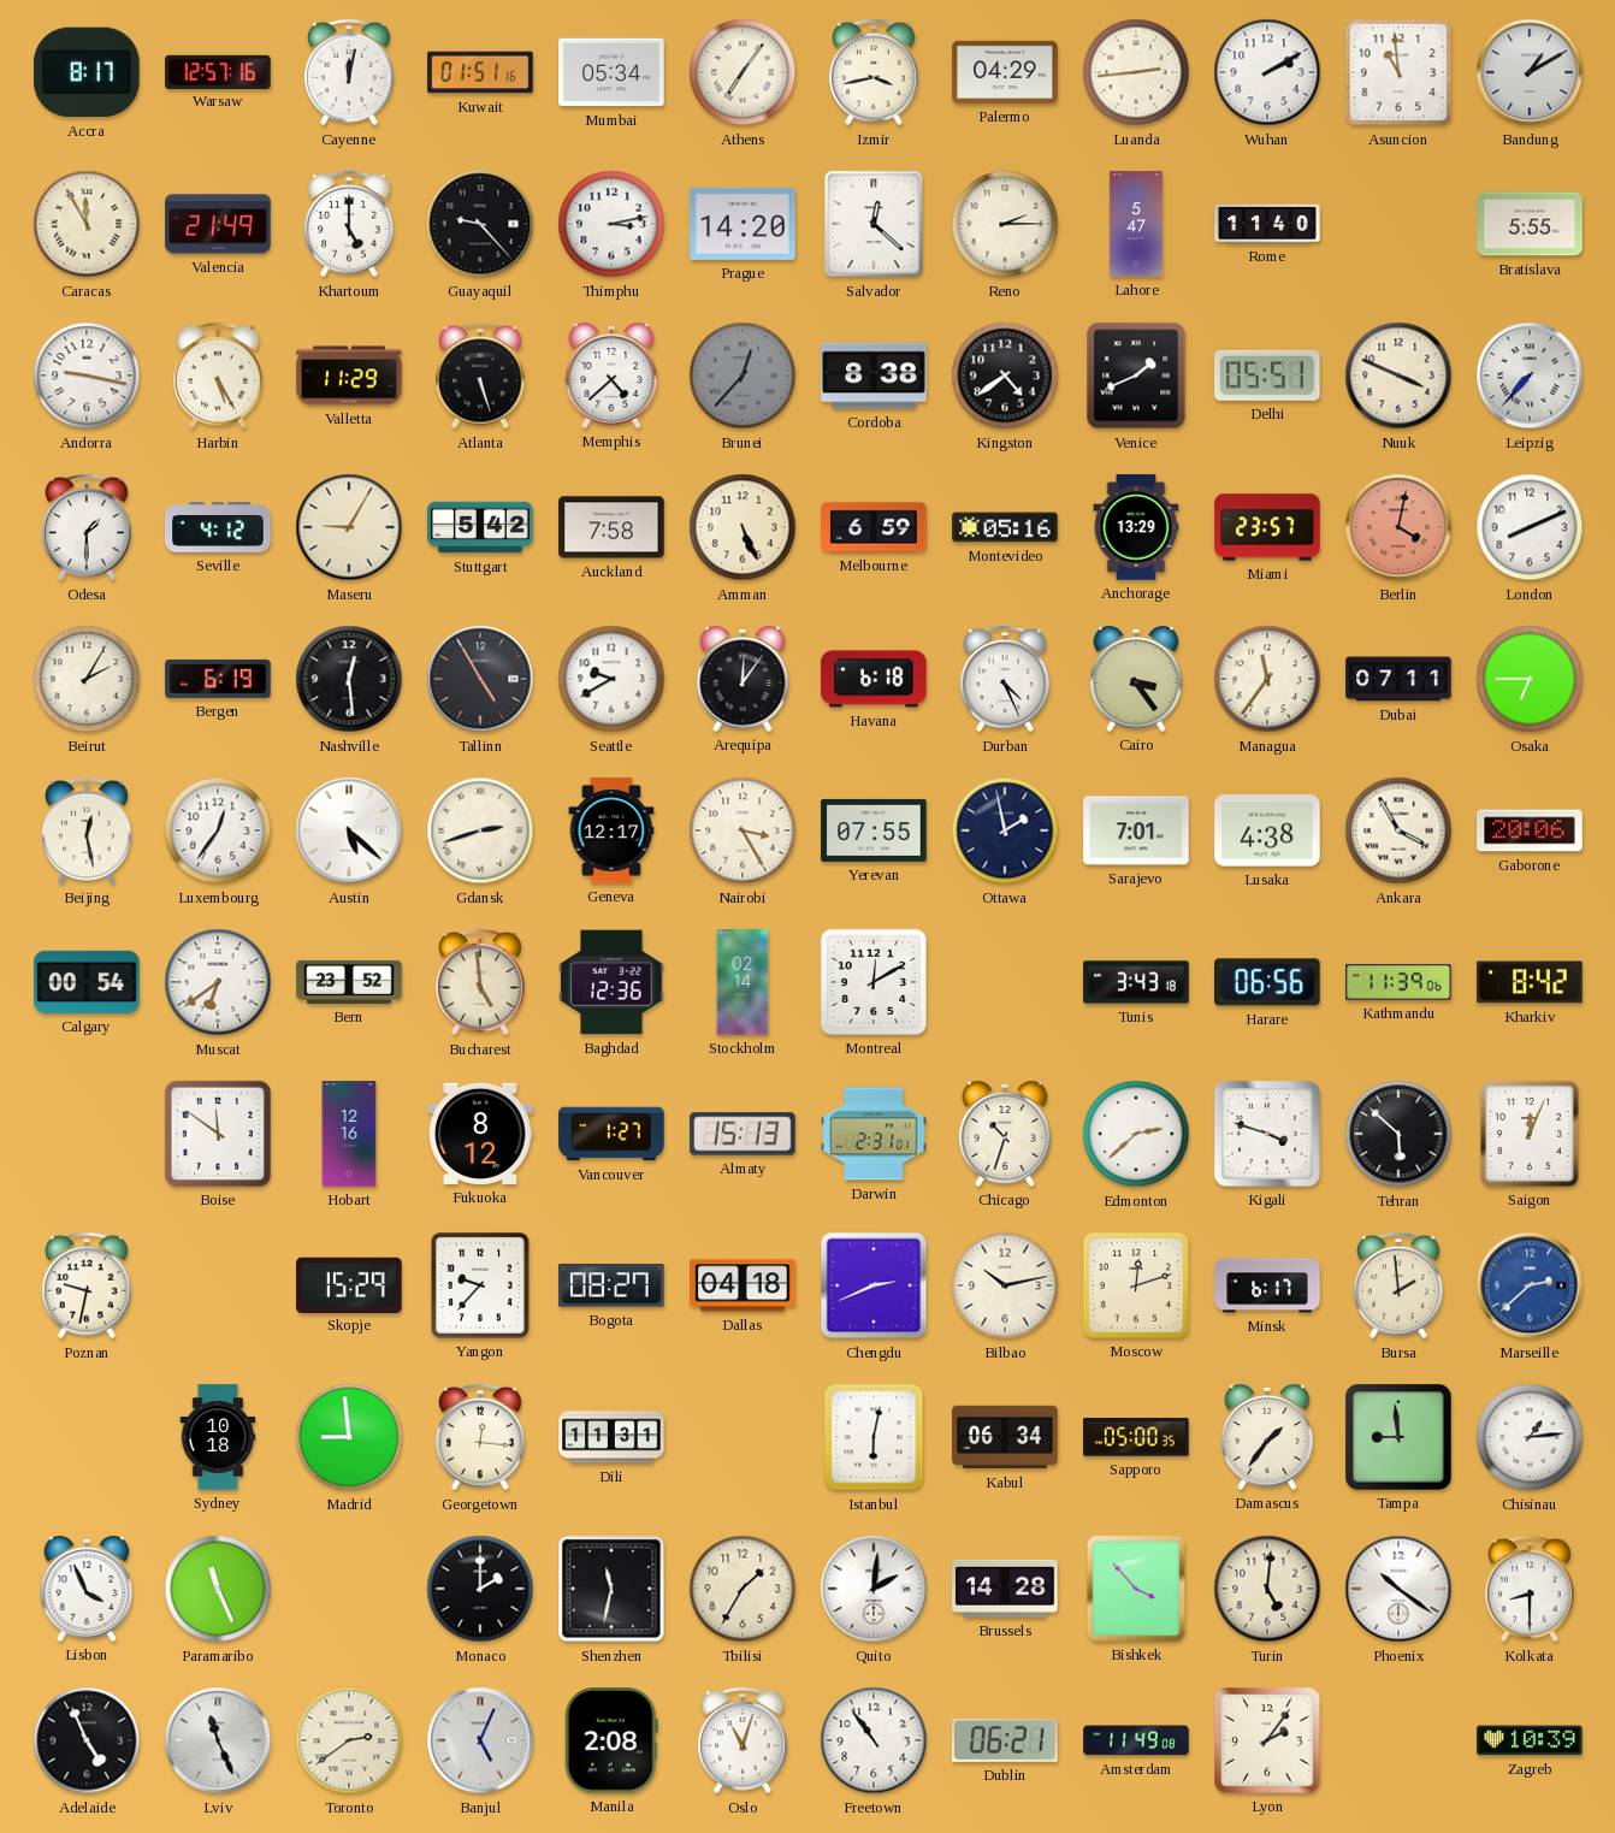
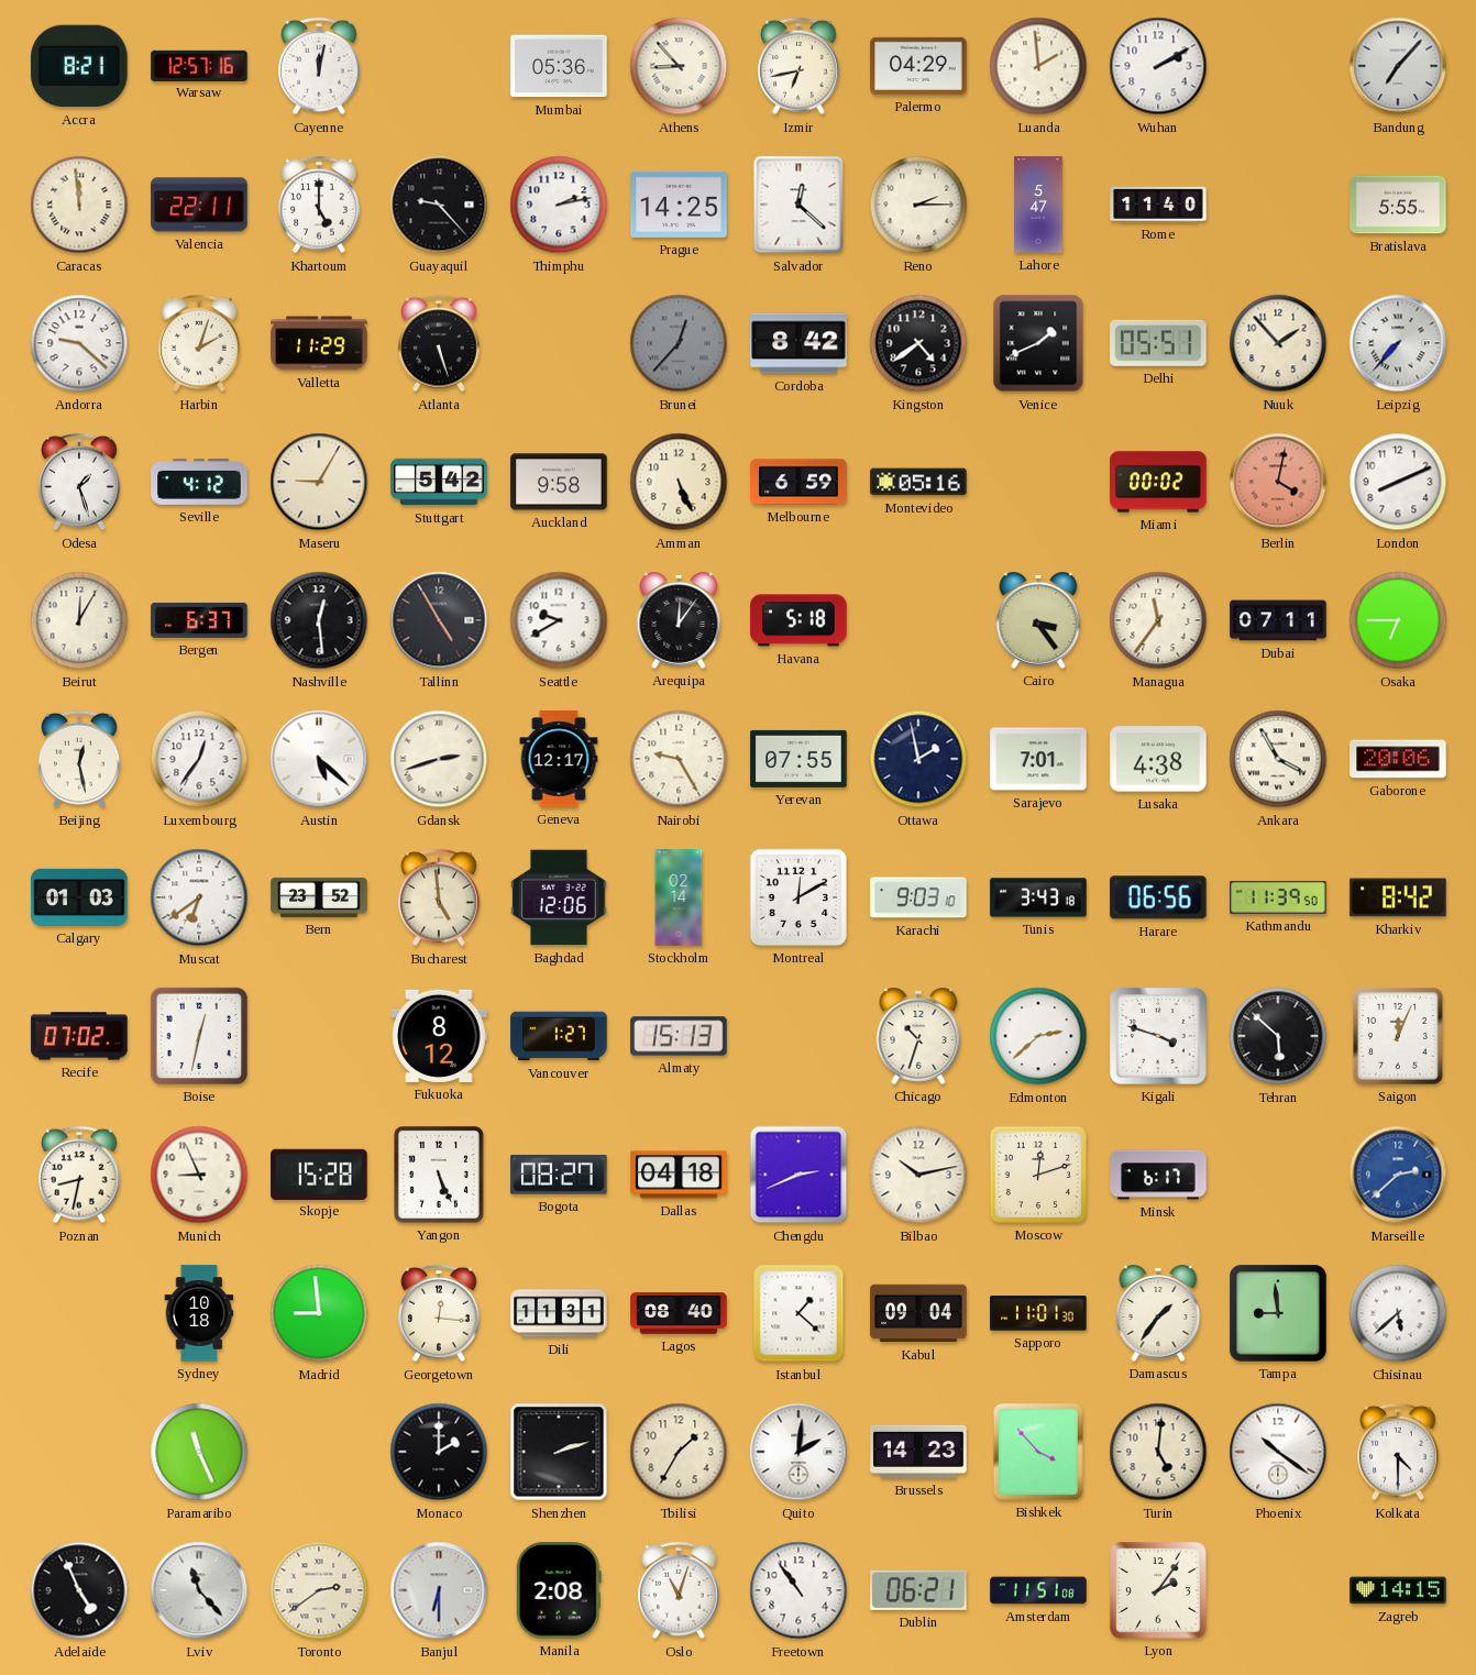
Accra: 8:17 -> 8:21 (79, 66)
Kuwait: 01:51 -> none (480, 72)
Mumbai: 05:34 -> 05:36 (559, 66)
Athens: 7:06 -> 8:53 (679, 66)
Izmir: 3:43 -> 6:43 (798, 66)
Luanda: 2:44 -> 1:59 (1038, 66)
Asuncion: 10:59 -> none (1398, 72)
Bandung: 1:10 -> 7:07 (1398, 66)
Caracas: 11:55 -> 11:59 (79, 205)
Valencia: 21:49 -> 22:11 (199, 205)
Thimphu: 3:13 -> 2:13 (559, 205)
Prague: 14:20 -> 14:25 (679, 205)
Andorra: 9:17 -> 9:22 (79, 343)
Harbin: 5:25 -> 2:03 (199, 343)
Memphis: 4:38 -> none (611, 377)
Cordoba: 8:38 -> 8:42 (798, 343)
Nuuk: 3:49 -> 1:53 (1278, 343)
Odesa: 1:30 -> 1:27 (79, 482)
Auckland: 7:58 -> 9:58 (559, 482)
Anchorage: 13:29 -> none (1136, 527)
Miami: 23:57 -> 00:02 (1158, 482)
Beirut: 2:05 -> 12:05 (79, 620)
Bergen: 6:19 -> 6:37 (199, 620)
Havana: 6:18 -> 5:18 (798, 620)
Durban: 4:26 -> none (1005, 679)
Nairobi: 3:25 -> 9:25 (679, 759)
Calgary: 00:54 -> 01:03 (79, 897)
Baghdad: 12:36 -> 12:06 (559, 897)
Karachi: none -> 9:03 (918, 897)
Kathmandu: 11:39:06 -> 11:39:50 (1278, 897)
Recife: none -> 07:02 (79, 1036)
Boise: 11:51 -> 12:32 (199, 1036)
Hobart: 12:16 -> none (349, 1134)
Darwin: 2:31 -> none (874, 1134)
Poznan: 9:32 -> 8:32 (79, 1175)
Munich: none -> 8:56 (199, 1175)
Skopje: 15:29 -> 15:28 (319, 1173)
Yangon: 9:37 -> 5:26 (439, 1175)
Bursa: 1:59 -> none (1398, 1285)
Lagos: none -> 08:40 (679, 1313)
Istanbul: 6:02 -> 1:22 (798, 1313)
Kabul: 06:34 -> 09:04 (918, 1313)
Sapporo: 05:00 -> 11:01 (1038, 1313)
Chisinau: 1:14 -> 5:38 (1398, 1313)
Lisbon: 3:56 -> none (87, 1590)
Shenzhen: 11:32 -> 2:12 (559, 1452)
Brussels: 14:28 -> 14:23 (918, 1452)
Kolkata: 8:30 -> 4:30 (1398, 1452)
Lviv: 11:26 -> 11:23 (199, 1590)
Banjul: 5:04 -> 6:30 (439, 1590)
Amsterdam: 11:49 -> 11:51 (1038, 1590)
Zagreb: 10:39 -> 14:15 (1398, 1590)
